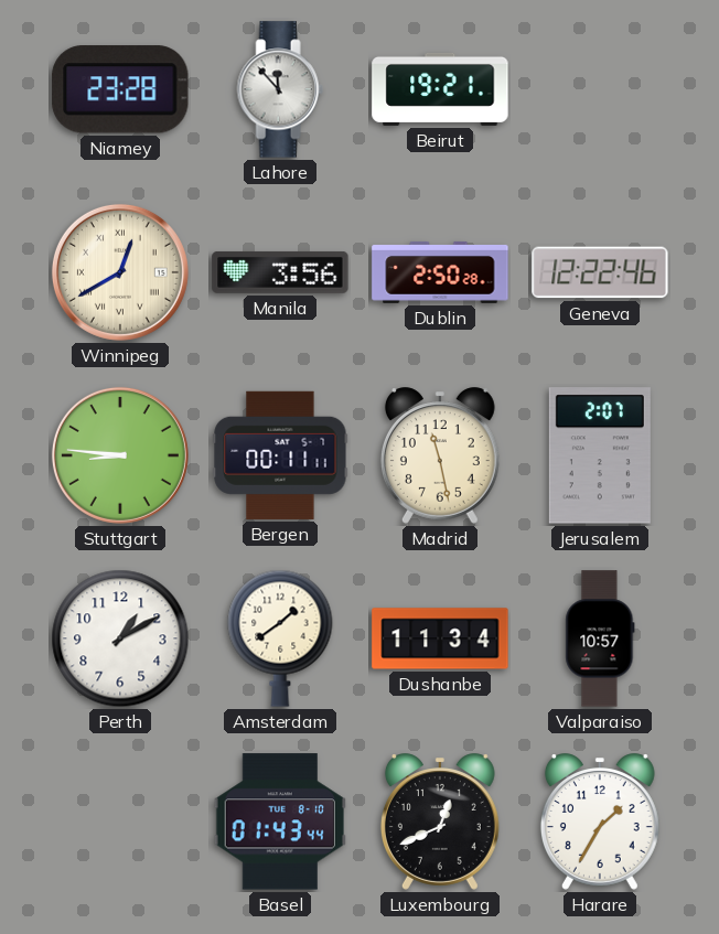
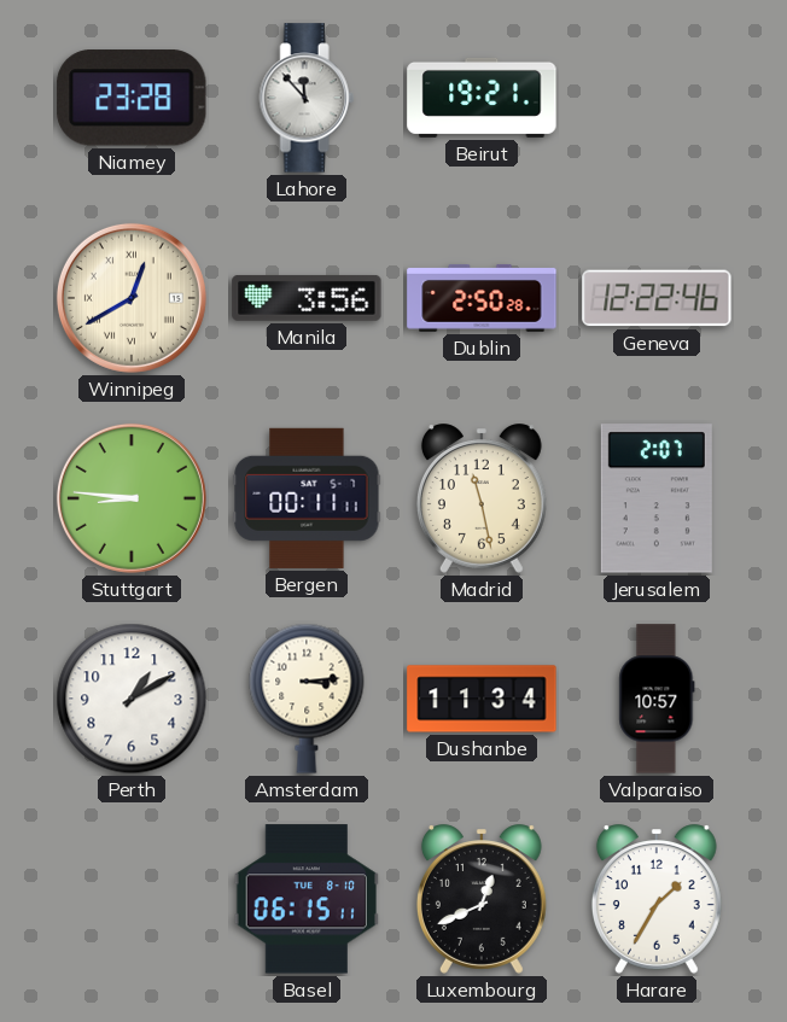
Amsterdam: 1:39 -> 3:14 (307, 699)
Basel: 01:43 -> 06:15 (307, 899)
